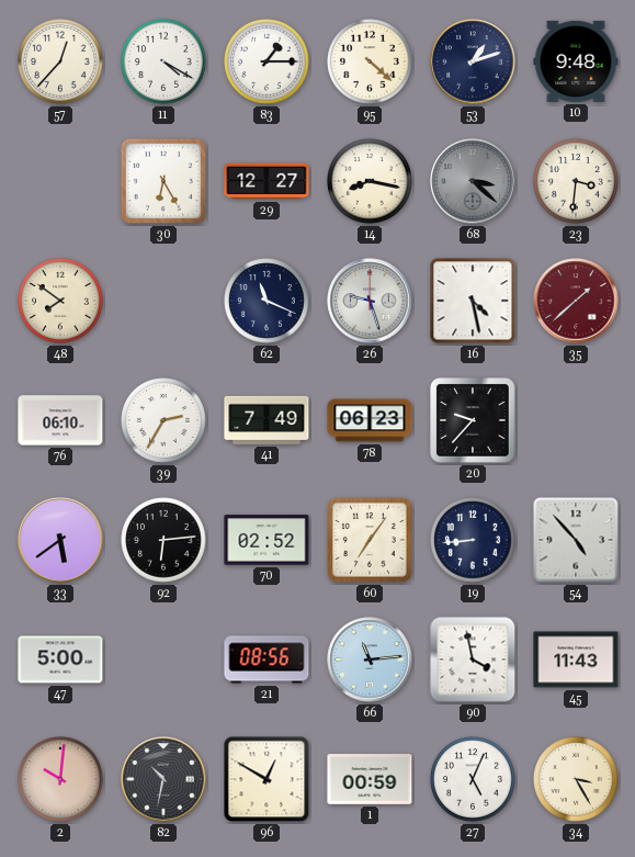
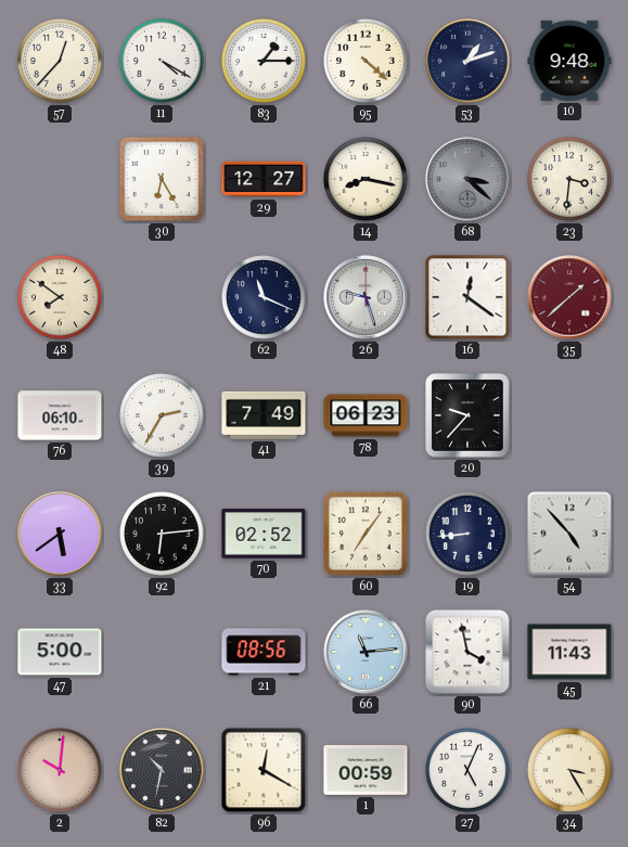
16: 4:28 -> 12:21 (467, 297)
96: 12:50 -> 12:20 (264, 770)
